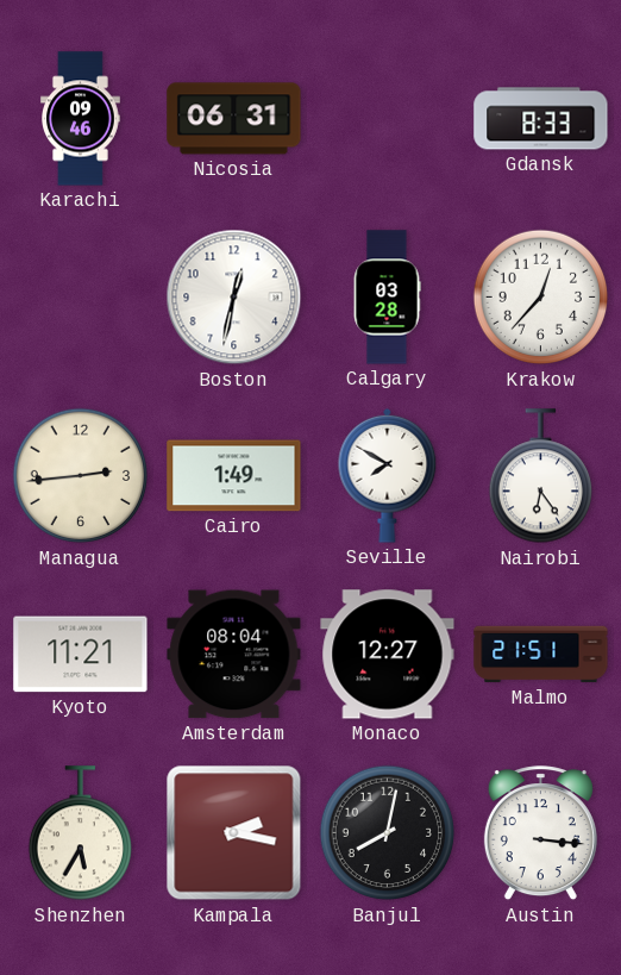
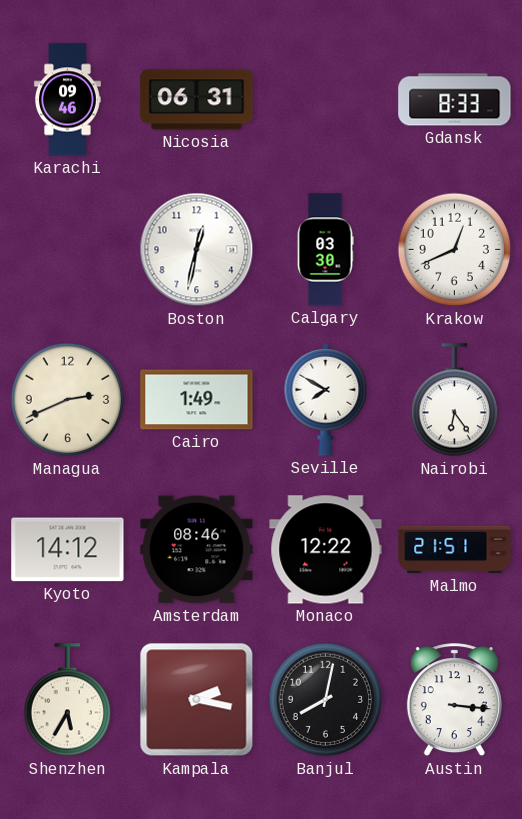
Calgary: 03:28 -> 03:30 (325, 250)
Krakow: 12:37 -> 12:41 (455, 250)
Managua: 2:44 -> 2:41 (68, 400)
Kyoto: 11:21 -> 14:12 (68, 550)
Amsterdam: 08:04 -> 08:46 (197, 550)
Monaco: 12:27 -> 12:22 (326, 550)
